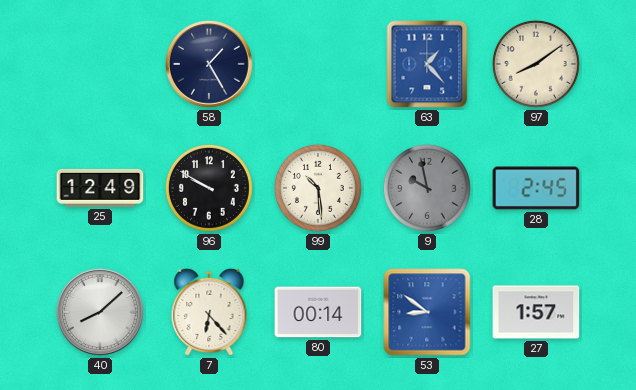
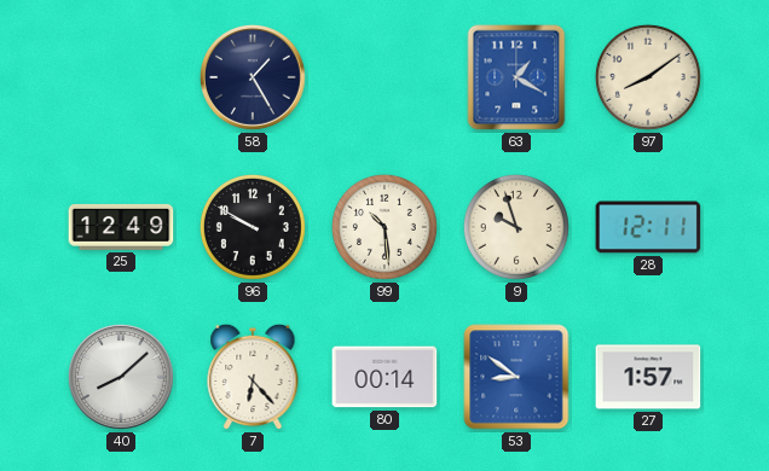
63: 1:23 -> 1:20 (516, 77)
9: 9:58 -> 9:57 (516, 227)
9 dial: grey -> cream (516, 227)
28: 2:45 -> 12:11 (648, 227)
